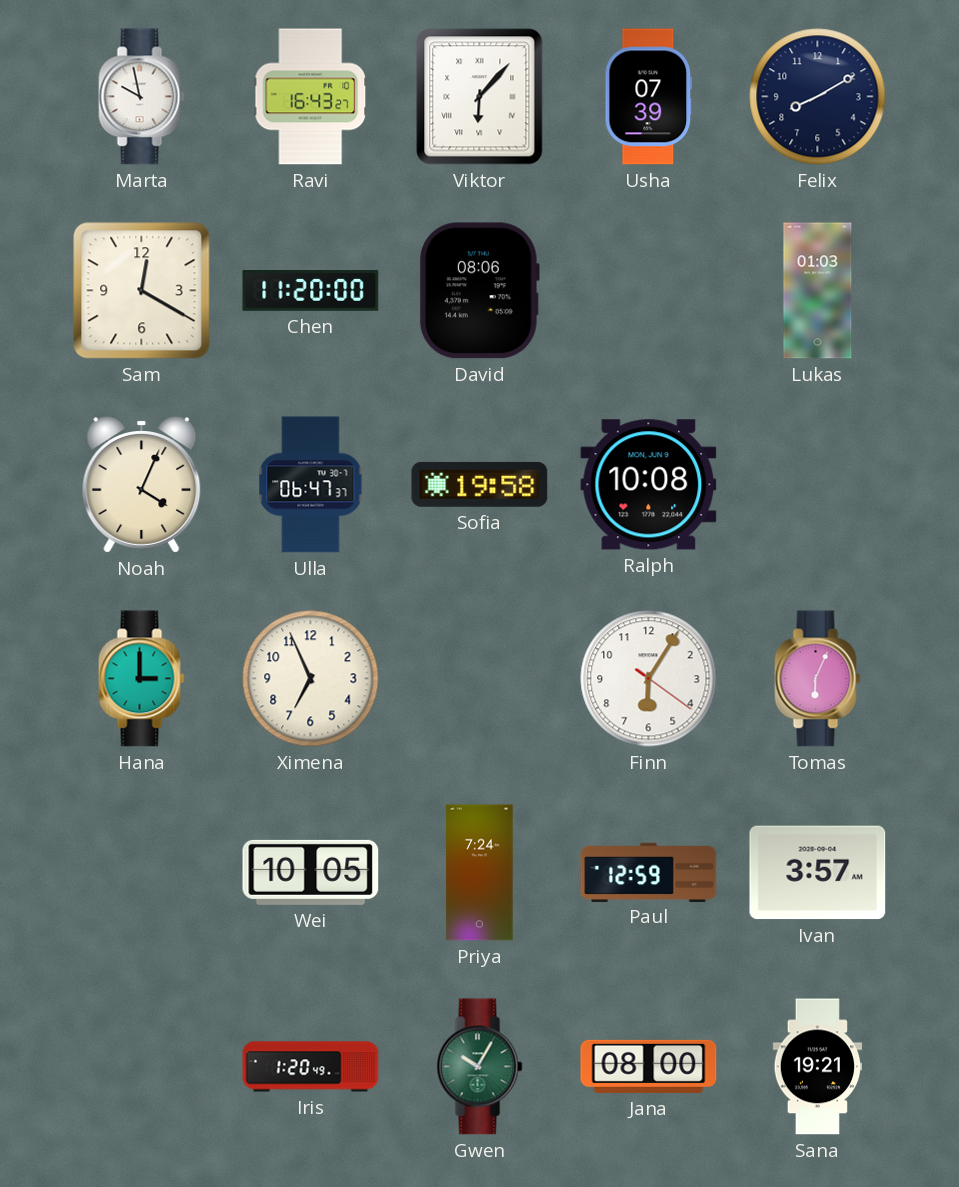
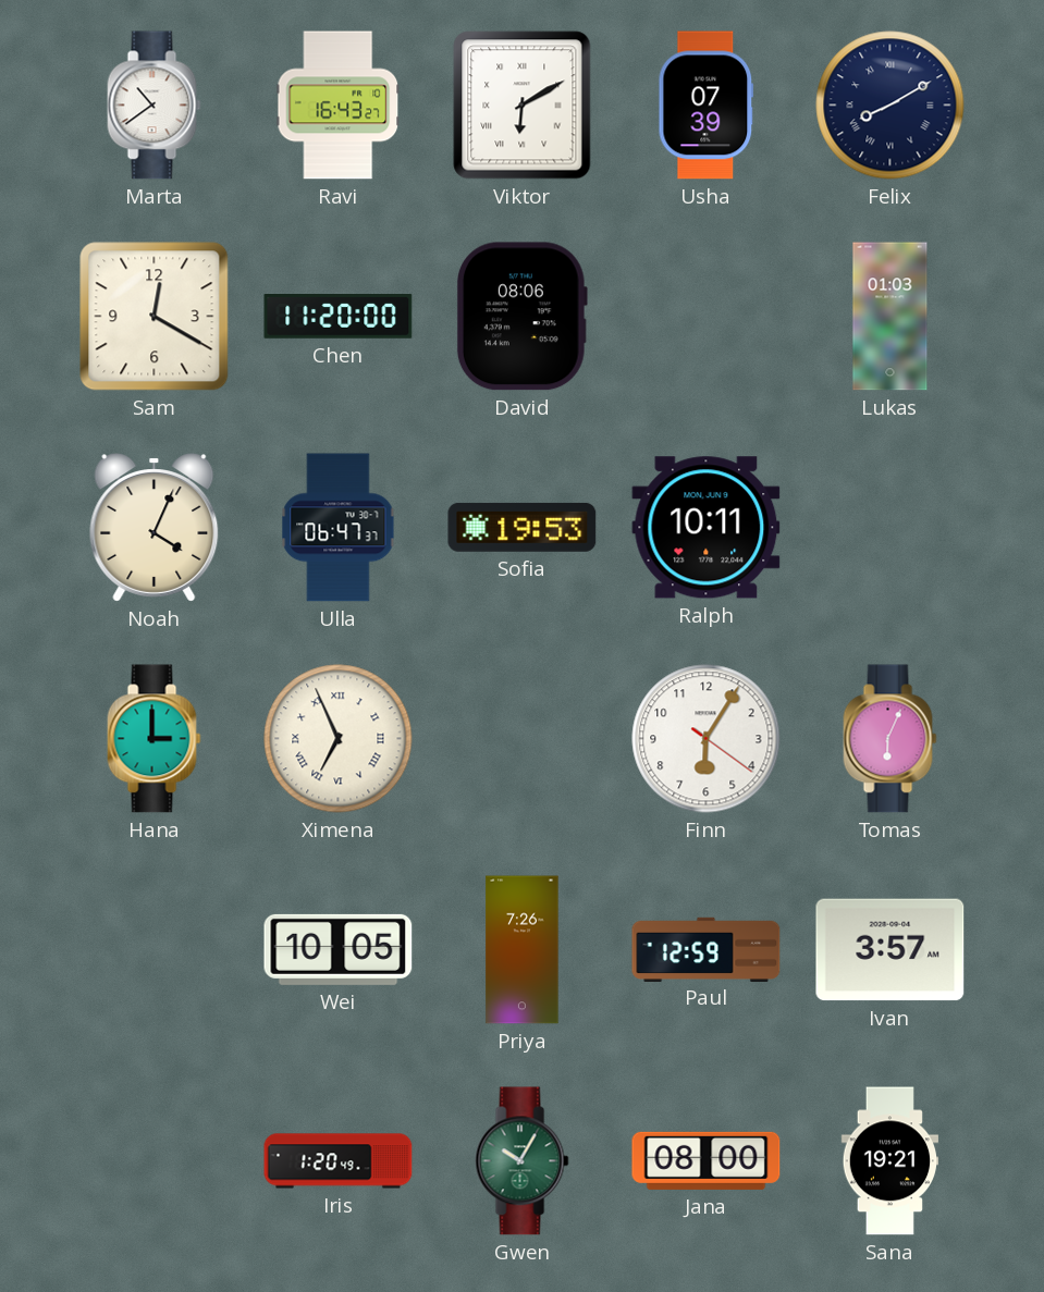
Marta: 9:58 -> 10:39 (155, 106)
Viktor: 6:07 -> 6:10 (523, 106)
Felix numerals: Arabic -> Roman (891, 106)
Sofia: 19:58 -> 19:53 (523, 527)
Ralph: 10:08 -> 10:11 (707, 528)
Ximena numerals: Arabic -> Roman (339, 739)
Priya: 7:24 -> 7:26 (523, 950)
